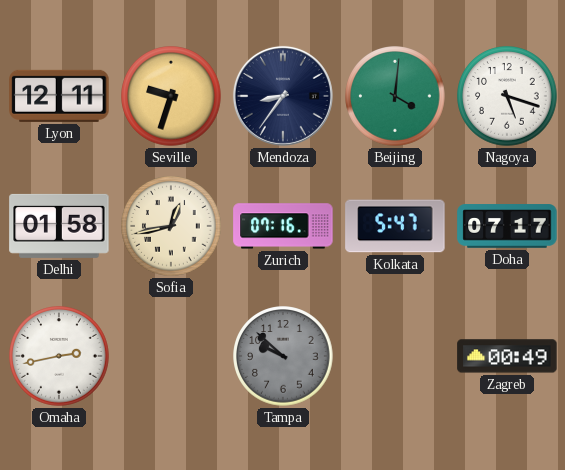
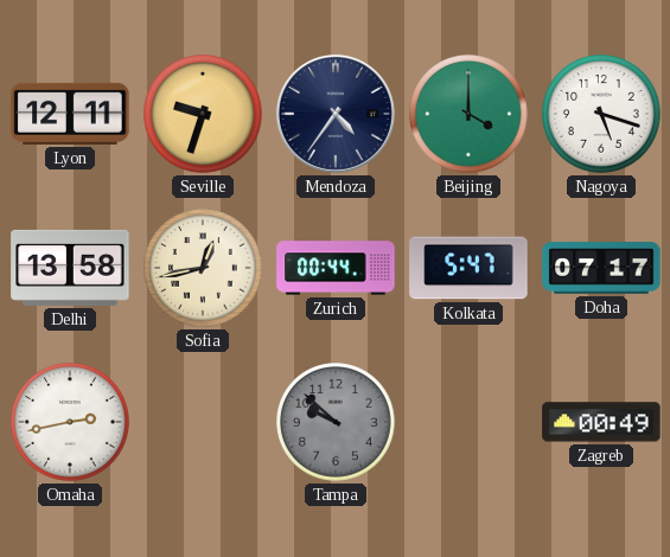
Mendoza: 8:36 -> 4:36 (336, 114)
Beijing: 4:01 -> 4:00 (468, 114)
Delhi: 01:58 -> 13:58 (70, 268)
Zurich: 07:16 -> 00:44 (336, 268)
